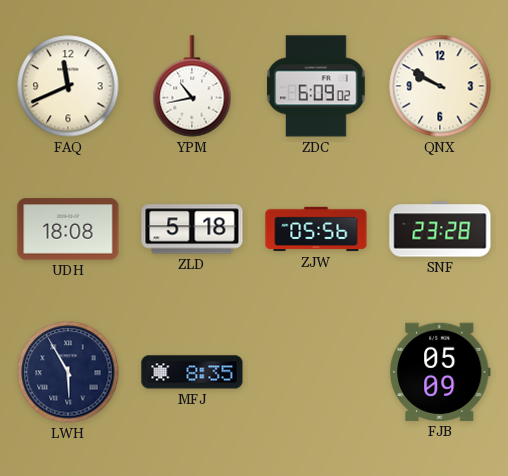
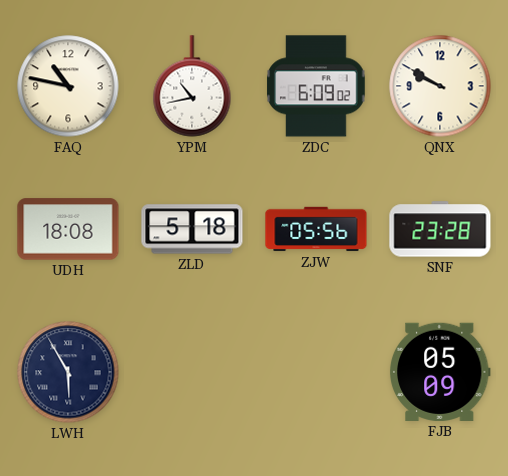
FAQ: 11:41 -> 10:47 (68, 86)
MFJ: 8:35 -> none (192, 372)
